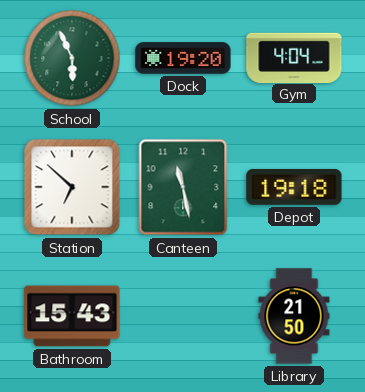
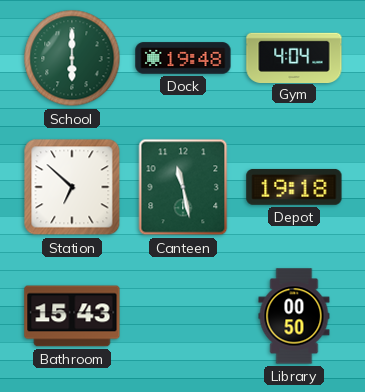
School: 5:56 -> 6:00 (72, 58)
Dock: 19:20 -> 19:48 (183, 58)
Library: 21:50 -> 00:50 (294, 316)
